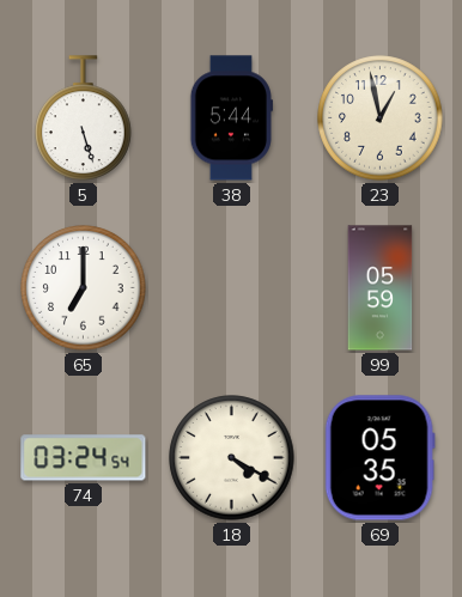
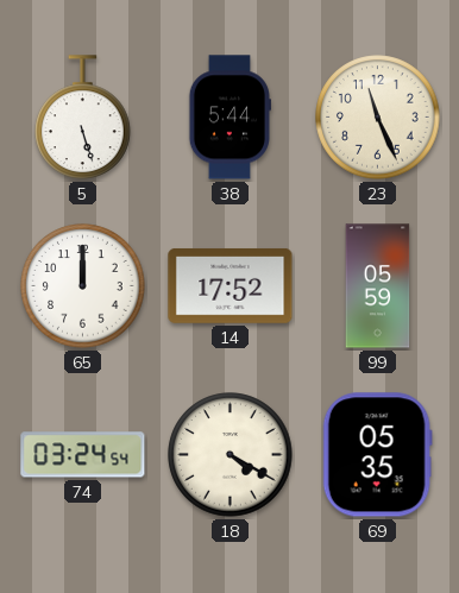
23: 12:58 -> 11:26 (378, 118)
65: 7:00 -> 12:00 (83, 286)
14: none -> 17:52 (231, 285)
